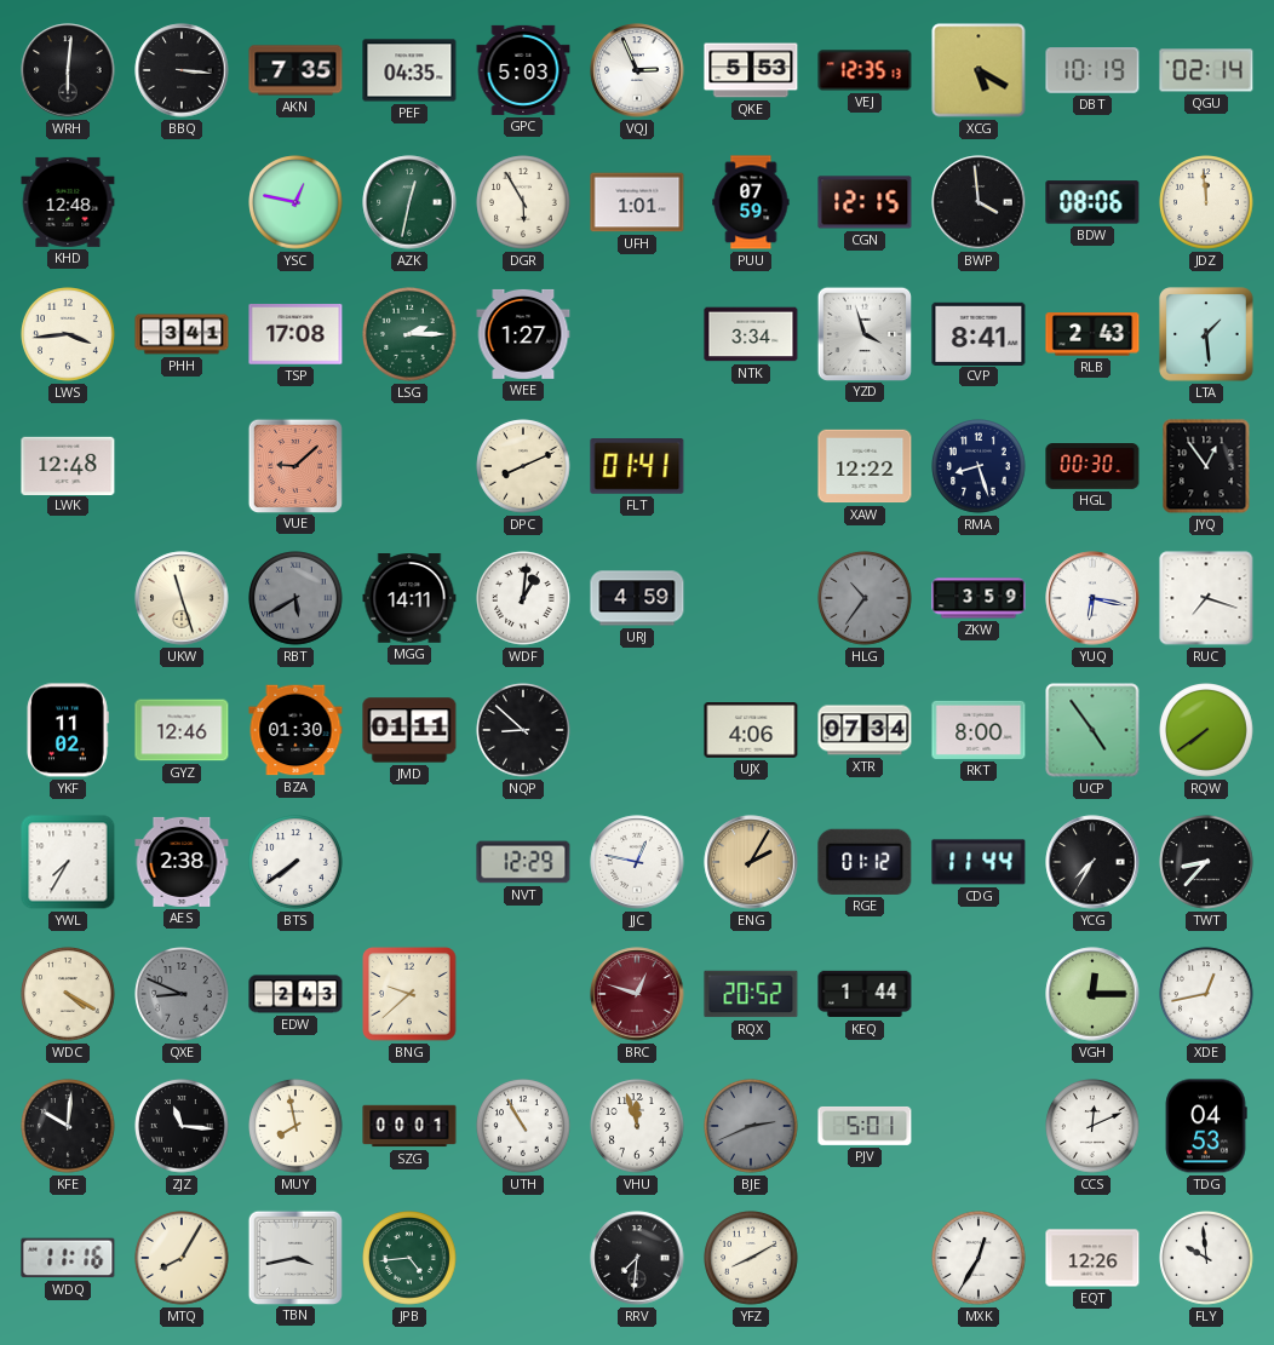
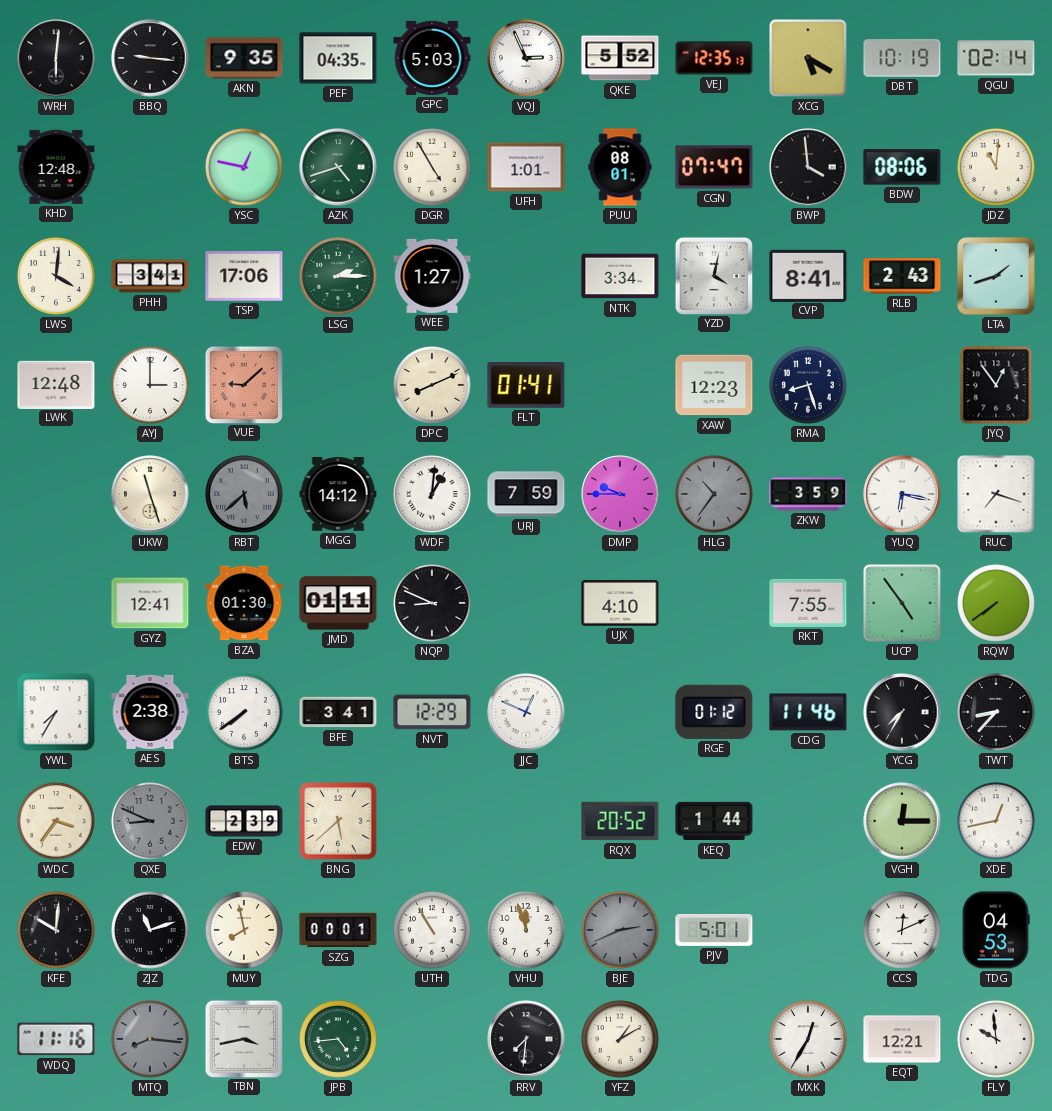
BBQ: 3:16 -> 9:16 (150, 58)
AKN: 7:35 -> 9:35 (244, 58)
QKE: 5:53 -> 5:52 (620, 58)
AZK: 12:32 -> 4:42 (338, 167)
DGR: 5:55 -> 4:55 (432, 167)
PUU: 07:59 -> 08:01 (620, 167)
CGN: 12:15 -> 07:47 (714, 167)
JDZ: 11:59 -> 11:01 (996, 167)
LWS: 3:44 -> 4:01 (56, 276)
TSP: 17:08 -> 17:06 (244, 277)
YZD: 3:57 -> 4:02 (713, 275)
LTA: 1:29 -> 1:42 (996, 276)
AYJ: none -> 3:00 (150, 385)
XAW: 12:22 -> 12:23 (714, 385)
HGL: 00:30 -> none (1092, 467)
RBT: 5:40 -> 5:38 (244, 494)
MGG: 14:11 -> 14:12 (338, 495)
URJ: 4:59 -> 7:59 (526, 494)
DMP: none -> 9:45 (620, 494)
YKF: 11:02 -> none (68, 730)
GYZ: 12:46 -> 12:41 (150, 603)
NQP: 8:52 -> 8:49 (432, 603)
UJX: 4:06 -> 4:10 (620, 603)
XTR: 07:34 -> none (865, 730)
RKT: 8:00 -> 7:55 (808, 603)
BFE: none -> 3:41 (338, 712)
JJC: 12:47 -> 12:49 (526, 712)
ENG: 2:05 -> none (751, 862)
CDG: 11:44 -> 11:46 (808, 712)
WDC: 4:20 -> 3:36 (56, 821)
EDW: 2:43 -> 2:39 (244, 821)
BNG: 9:38 -> 5:38 (338, 821)
BRC: 12:48 -> none (637, 994)
ZJZ: 11:16 -> 11:12 (150, 930)
MTQ: 8:05 -> 8:16 (150, 1039)
MTQ dial: cream -> grey (150, 1039)
YFZ: 8:10 -> 1:10 (620, 1039)
EQT: 12:26 -> 12:21 (902, 1039)
